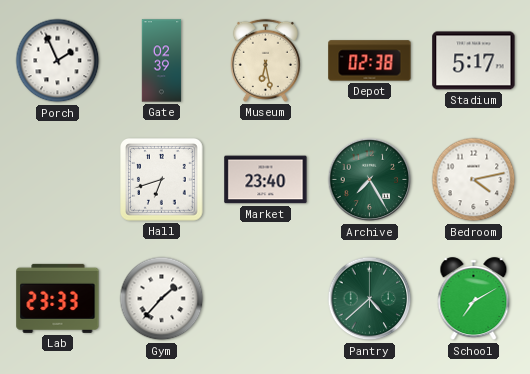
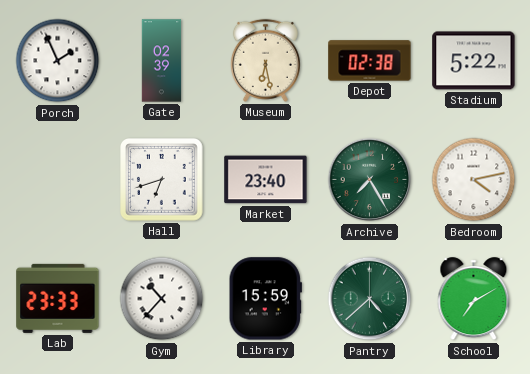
Stadium: 5:17 -> 5:22 (474, 61)
Gym: 1:37 -> 10:37 (162, 299)
Library: none -> 15:59 (265, 299)
